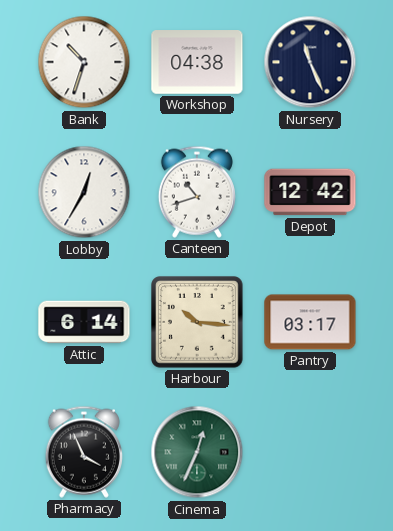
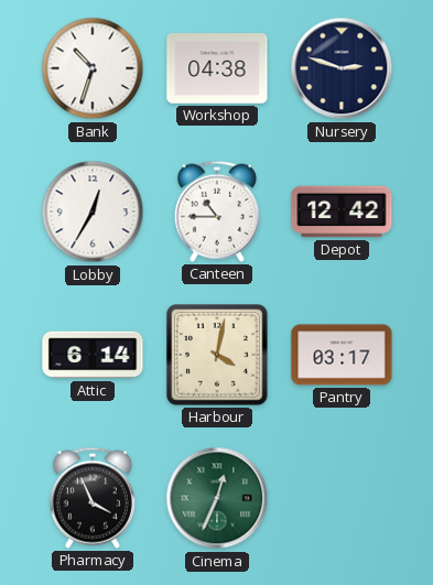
Nursery: 11:26 -> 2:48 (342, 68)
Canteen: 10:42 -> 10:45 (217, 212)
Harbour: 10:16 -> 4:02 (218, 356)
